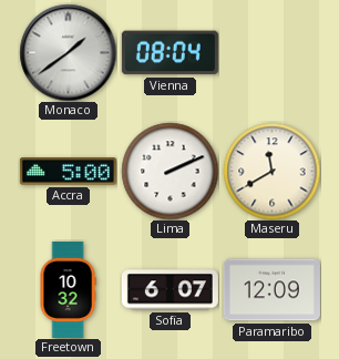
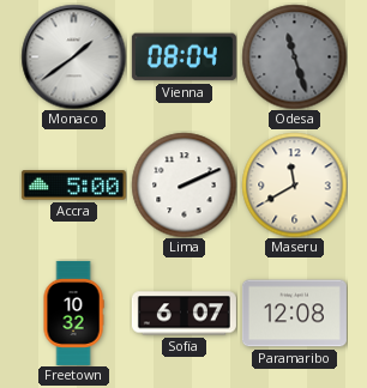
Odesa: none -> 11:27 (294, 56)
Paramaribo: 12:09 -> 12:08 (294, 314)
